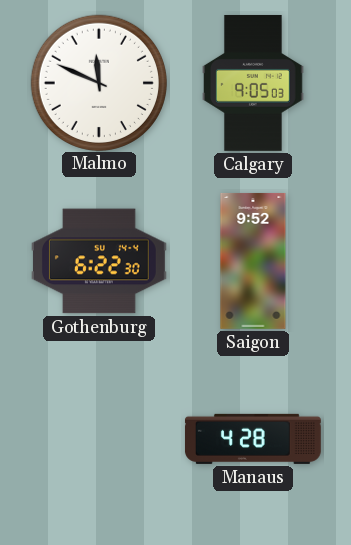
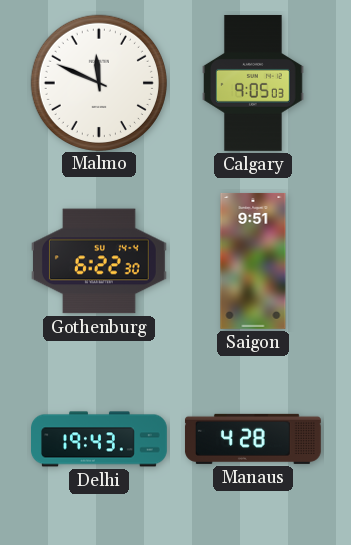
Saigon: 9:52 -> 9:51 (253, 261)
Delhi: none -> 19:43 (100, 439)
